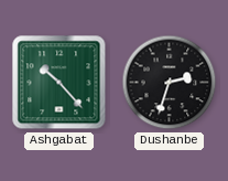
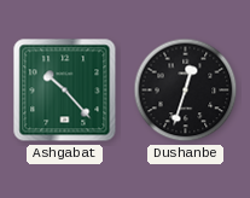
Dushanbe: 2:33 -> 12:33 (186, 91)
